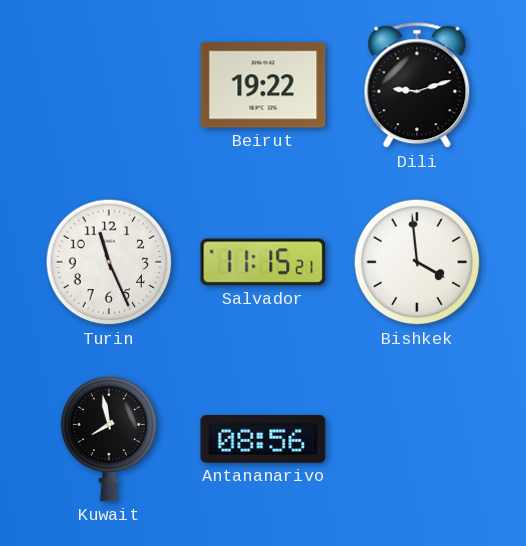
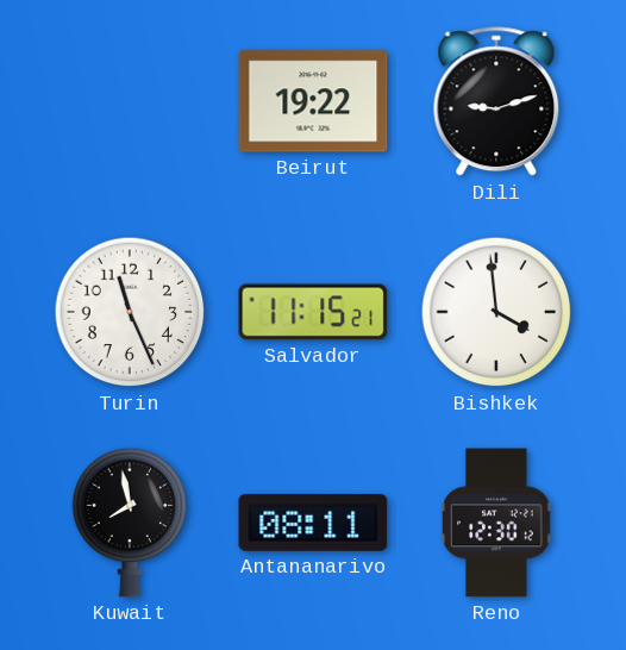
Antananarivo: 08:56 -> 08:11 (313, 523)
Reno: none -> 12:30 (496, 523)
